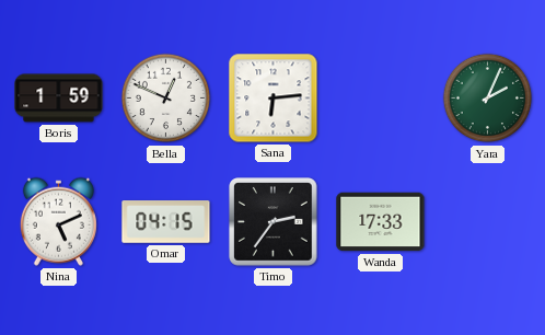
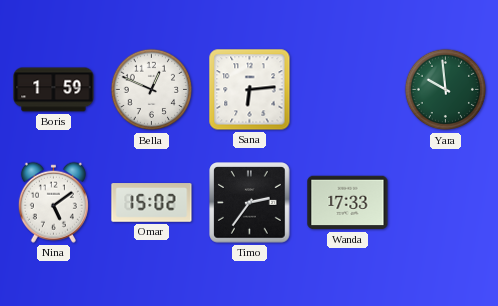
Yara: 2:04 -> 9:59 (446, 90)
Nina: 5:11 -> 5:09 (53, 202)
Omar: 04:15 -> 15:02 (152, 203)
